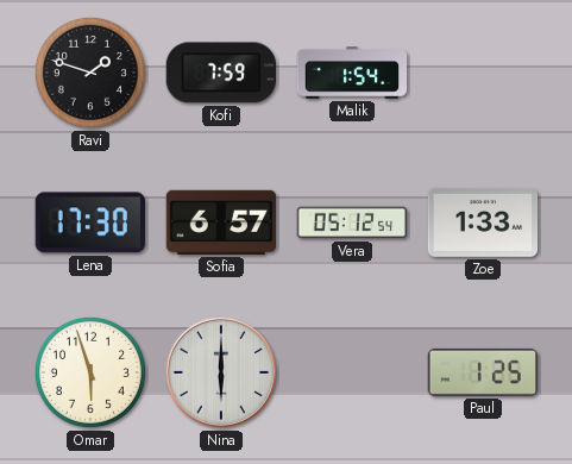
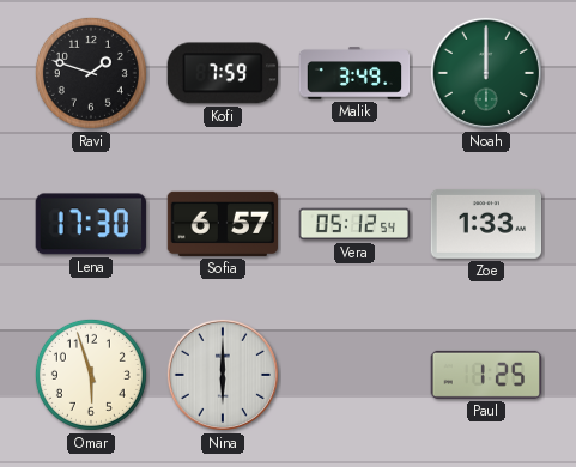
Malik: 1:54 -> 3:49 (354, 73)
Noah: none -> 12:00 (486, 73)
